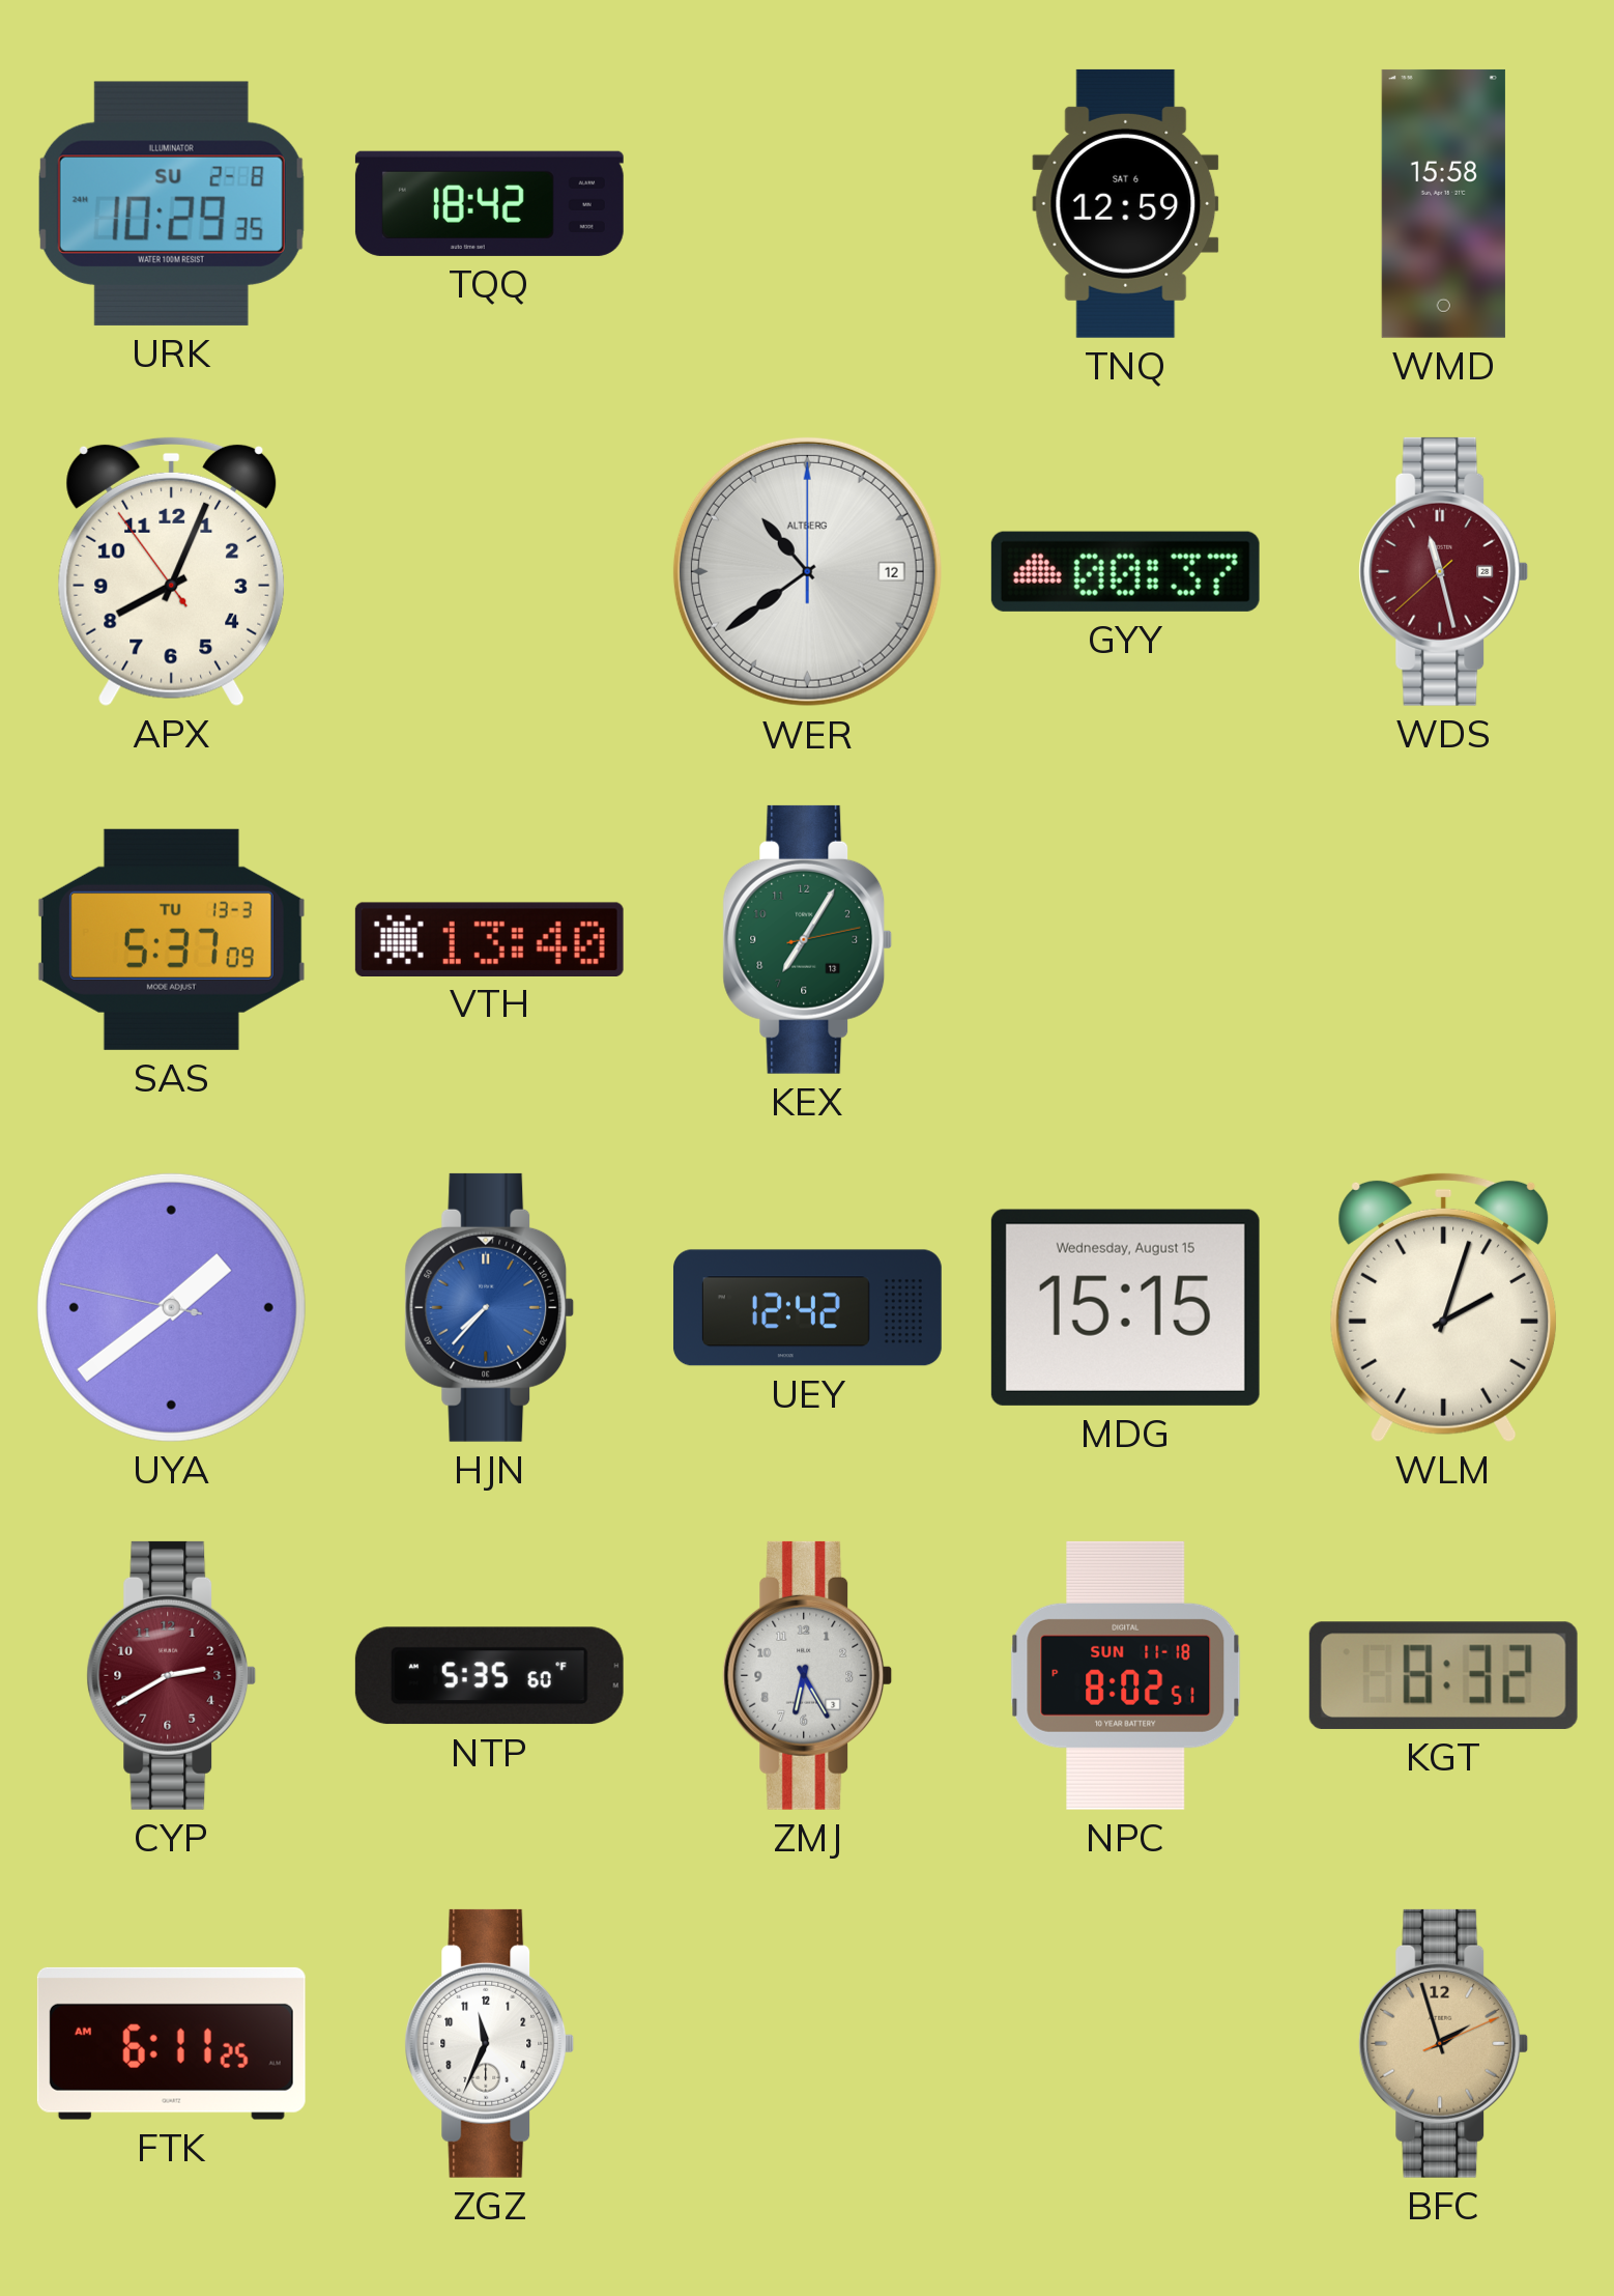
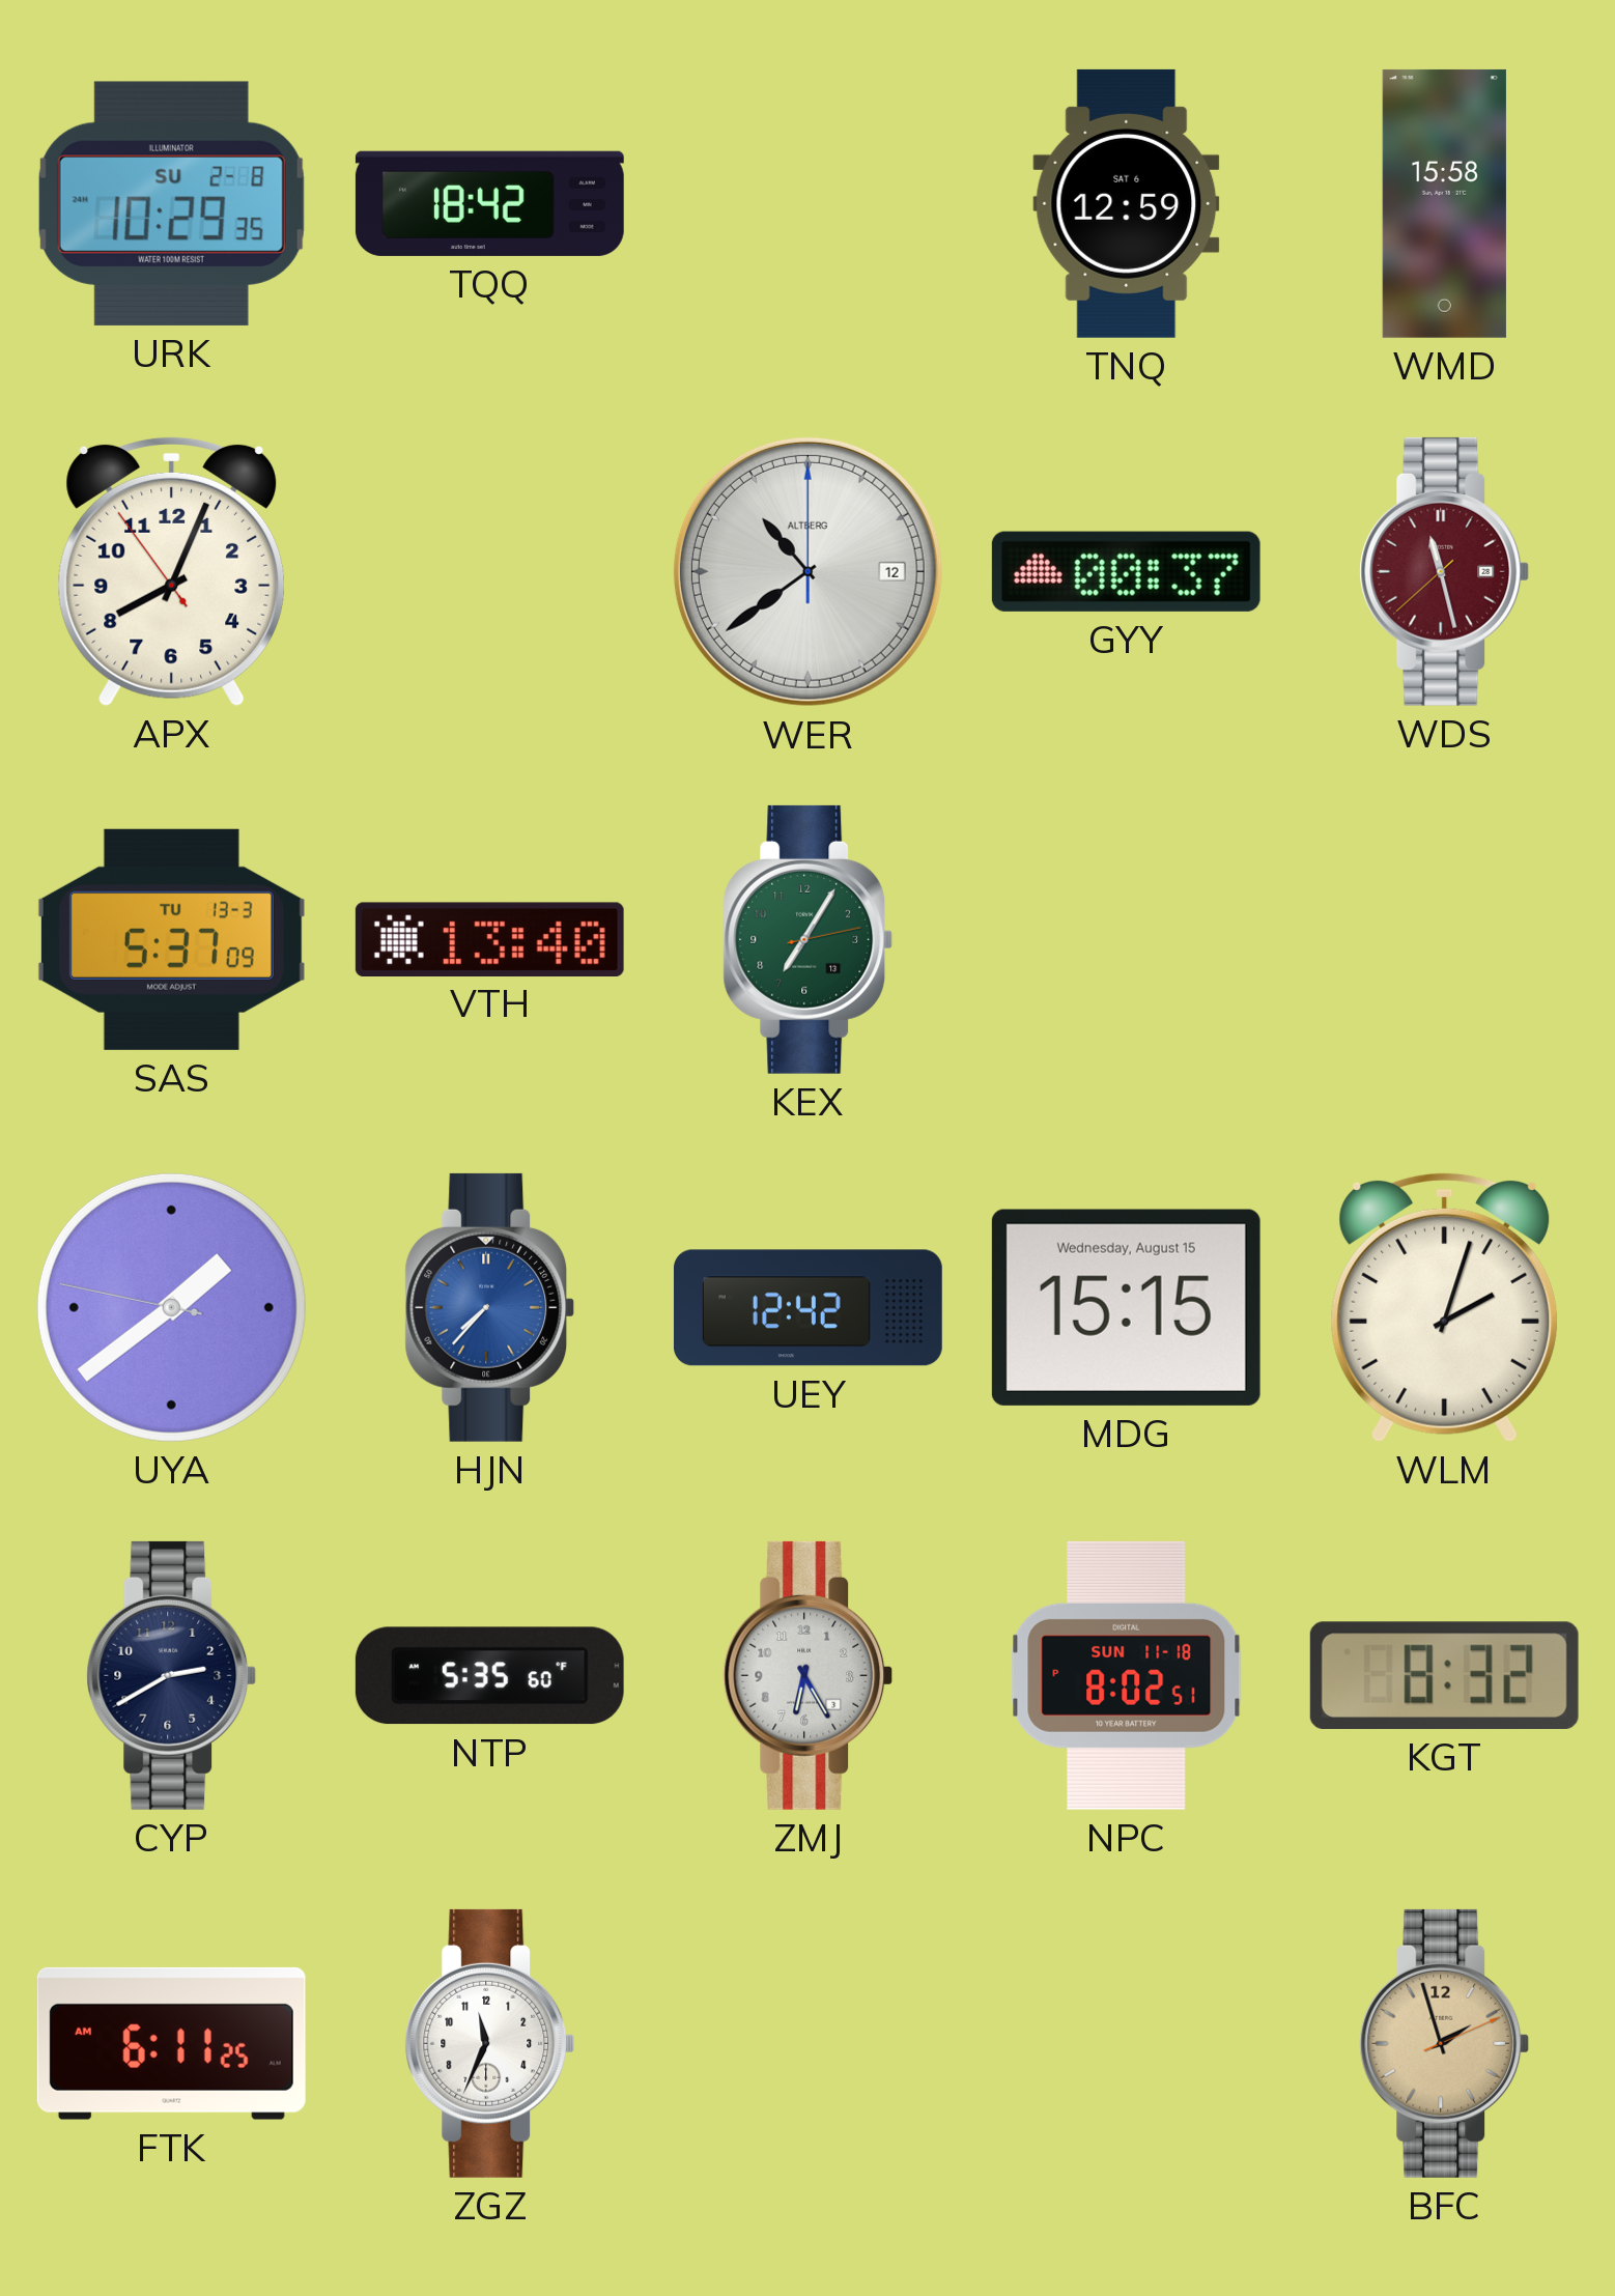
CYP dial: burgundy -> navy (172, 1675)
